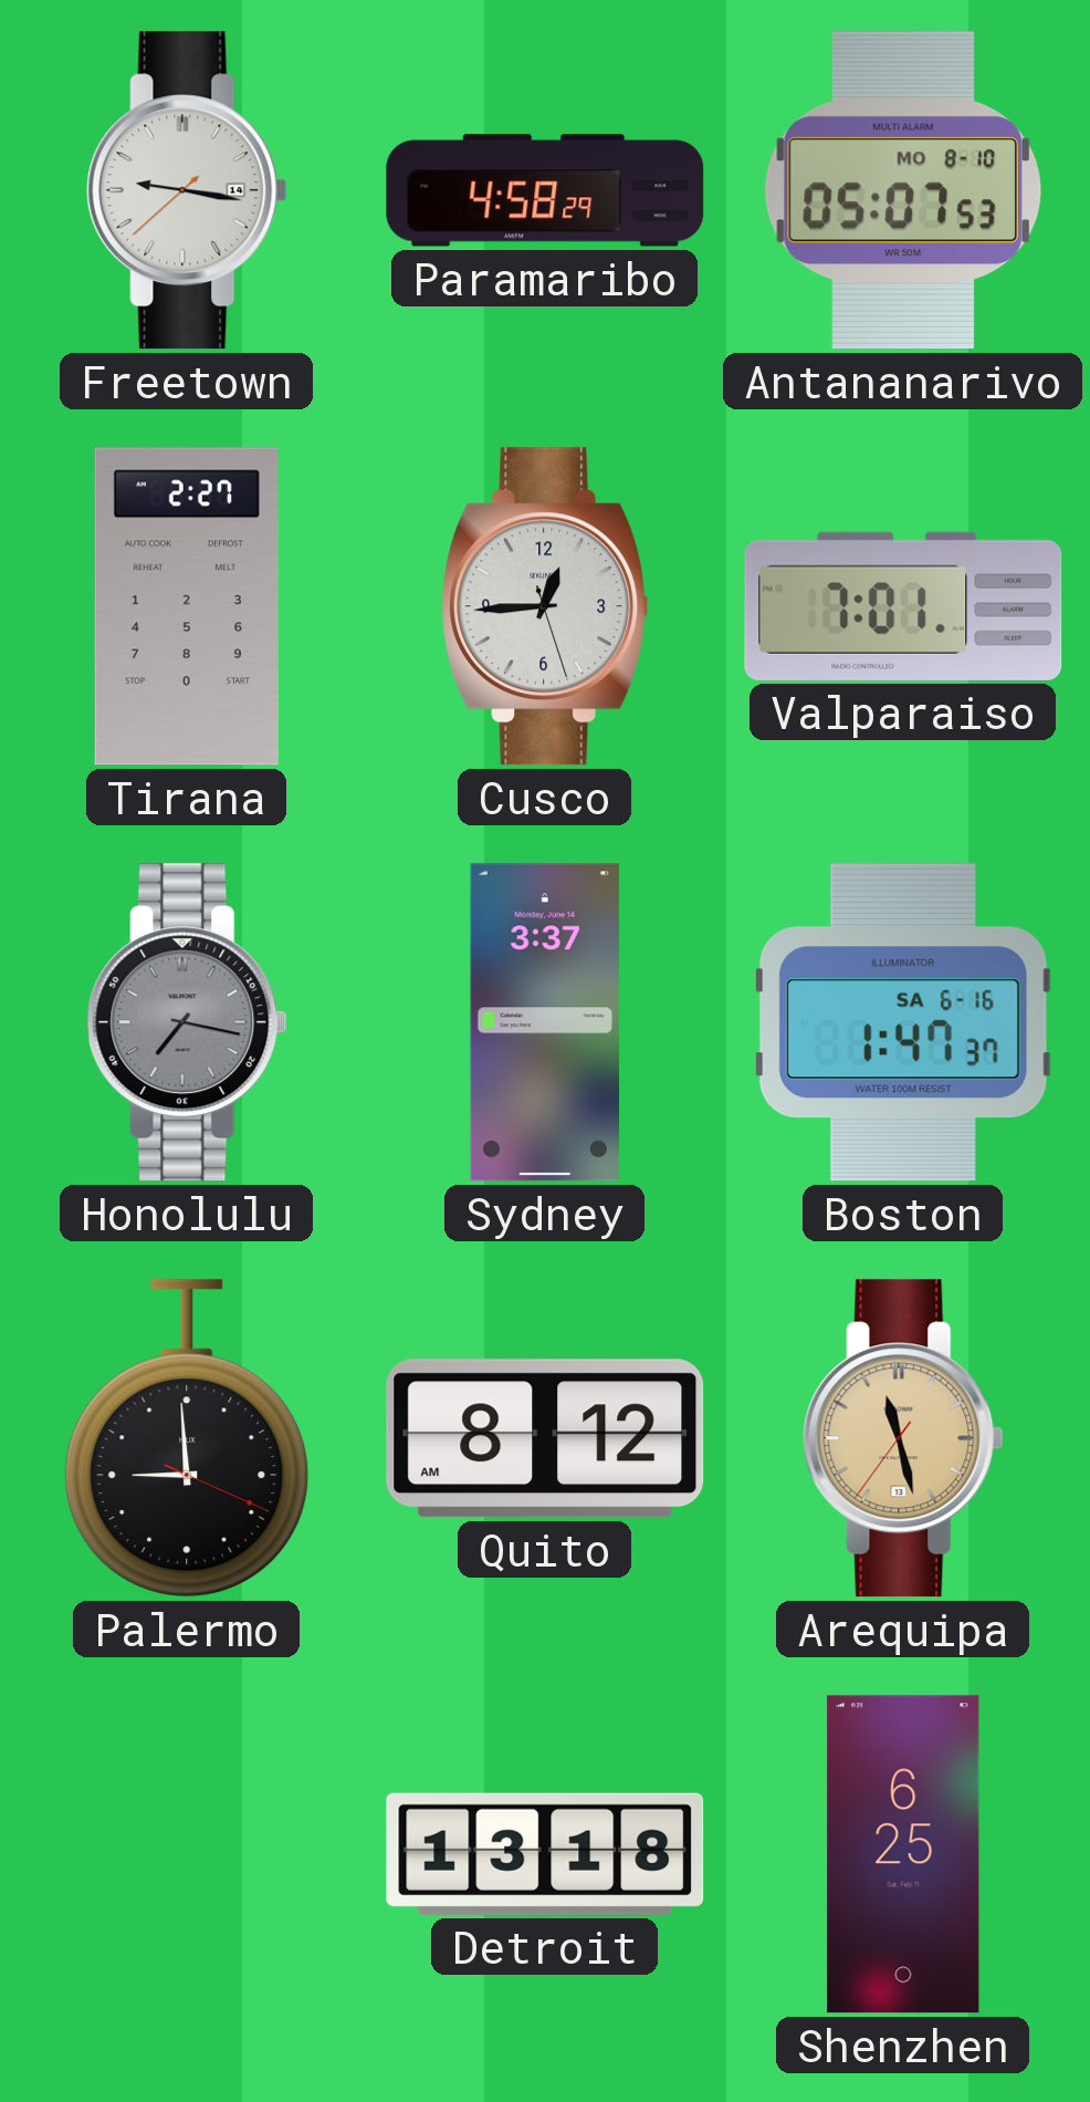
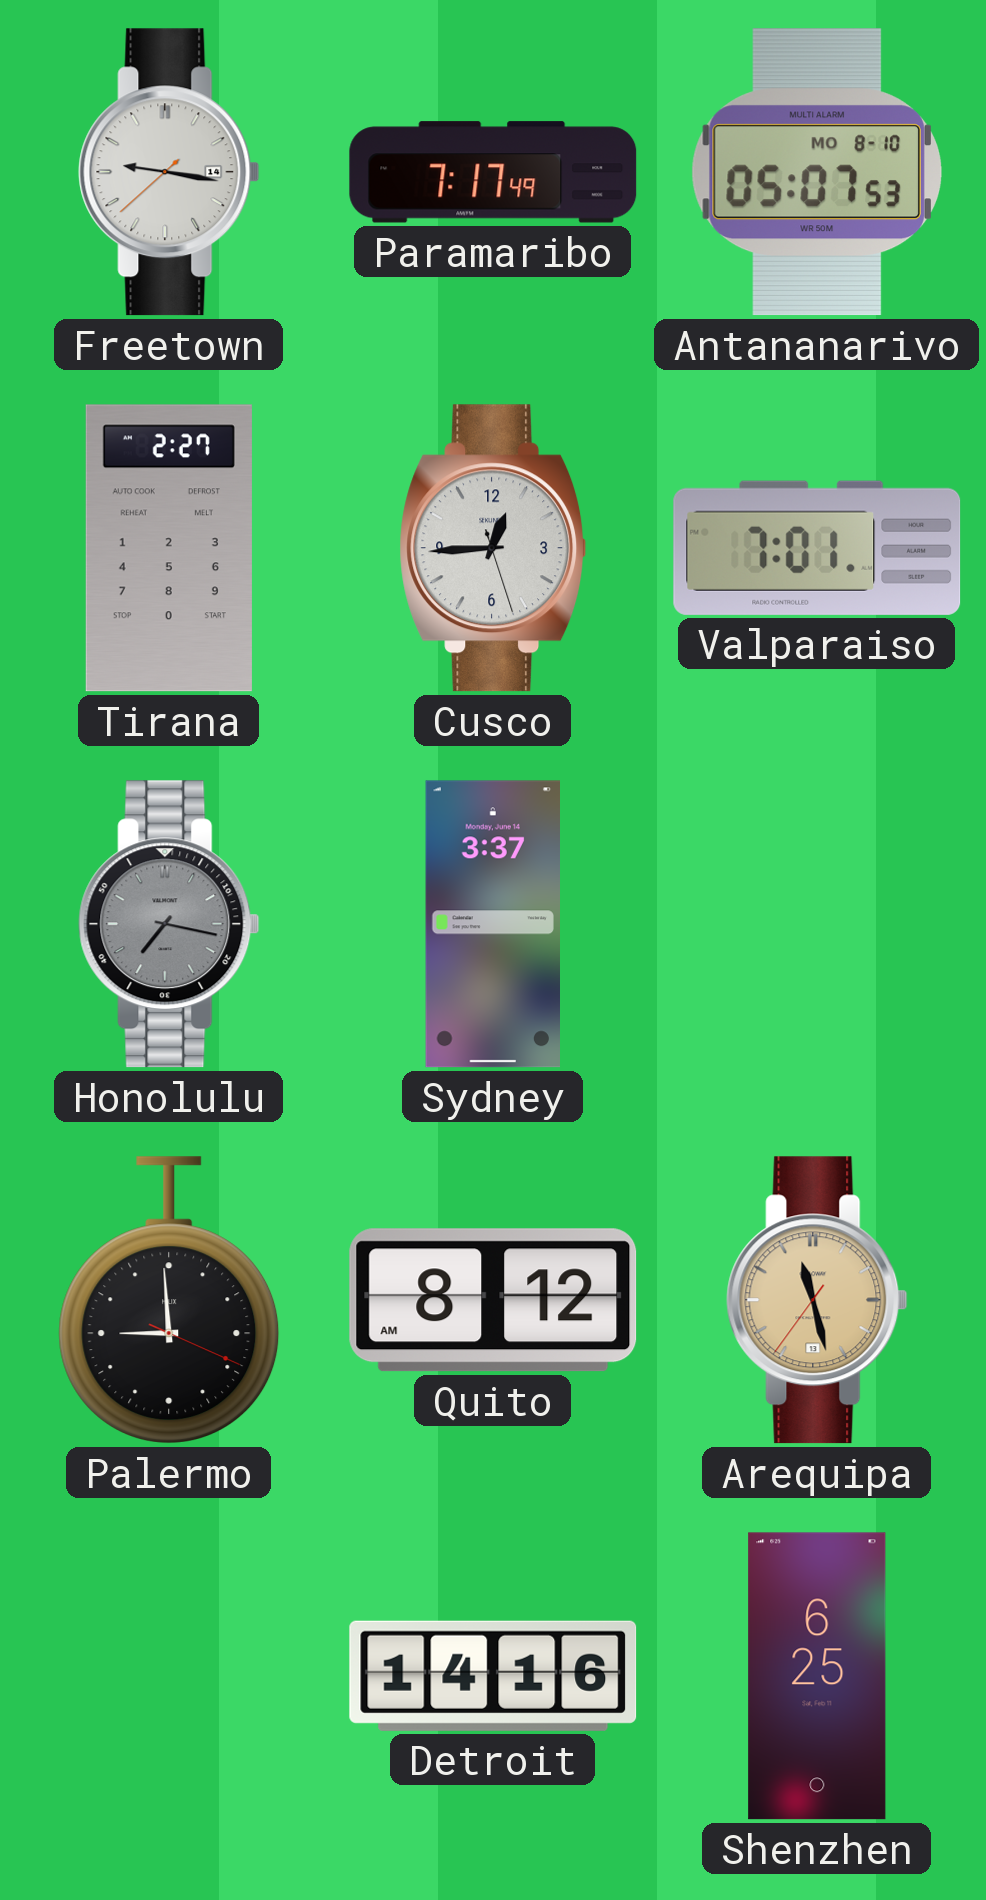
Paramaribo: 4:58 -> 7:17 (493, 172)
Boston: 1:47 -> none (903, 1022)
Detroit: 13:18 -> 14:16 (493, 1676)
